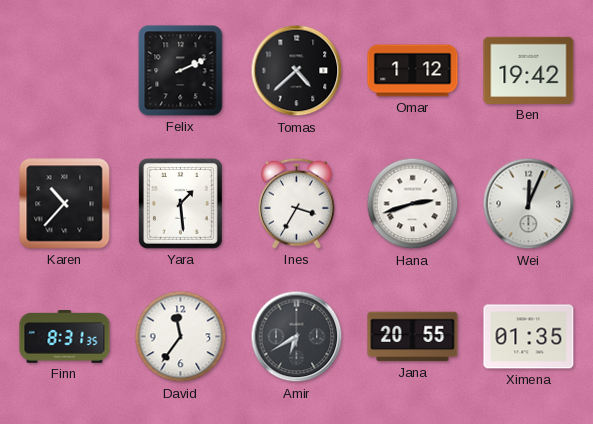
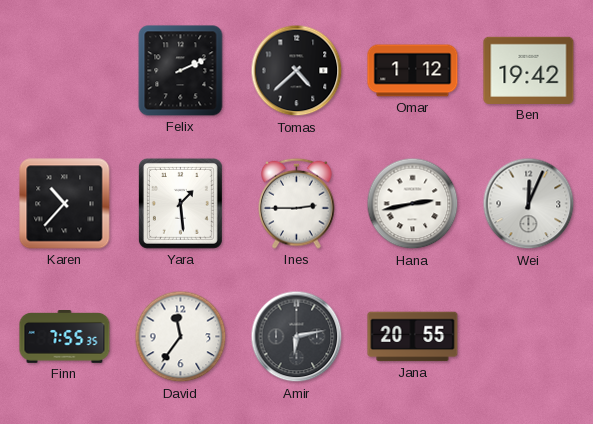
Ines: 3:35 -> 2:45 (297, 203)
Hana: 2:42 -> 2:43 (413, 204)
Finn: 8:31 -> 7:55 (65, 337)
Amir: 6:40 -> 6:13 (297, 337)
Ximena: 01:35 -> none (529, 337)
